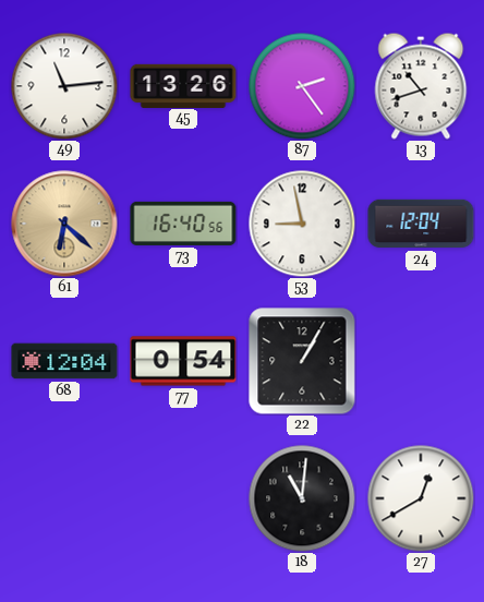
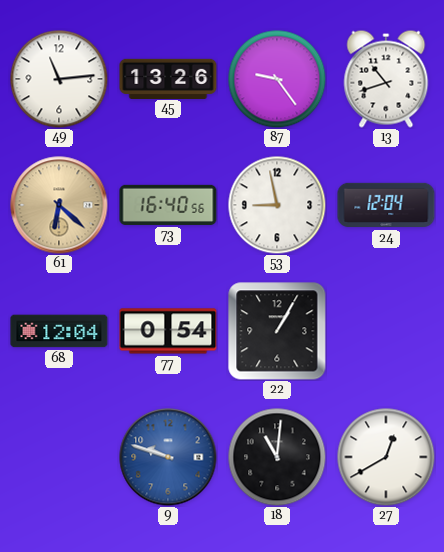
87: 2:24 -> 9:24 (277, 79)
9: none -> 9:48 (168, 457)
